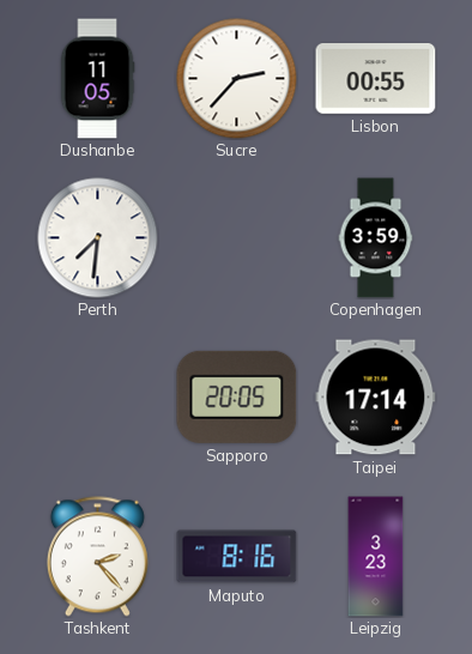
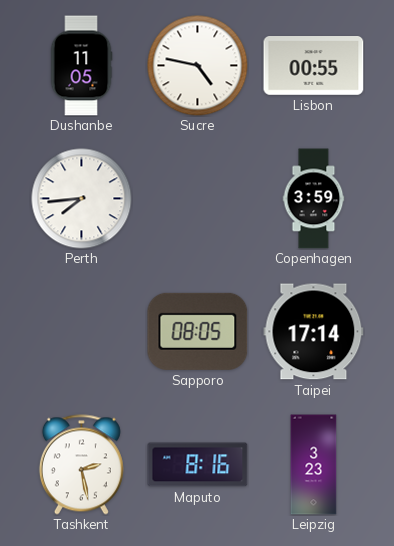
Sucre: 2:37 -> 4:47 (198, 66)
Perth: 7:31 -> 7:44 (82, 199)
Sapporo: 20:05 -> 08:05 (198, 331)
Tashkent: 2:23 -> 2:28 (81, 465)
